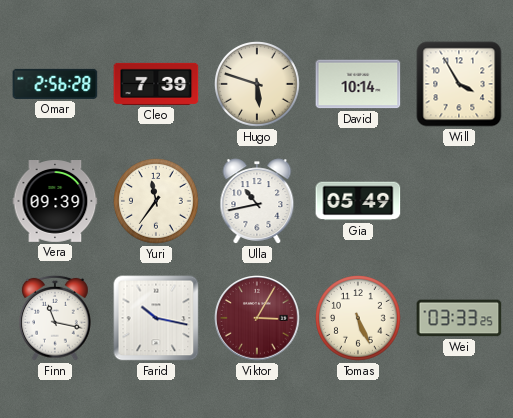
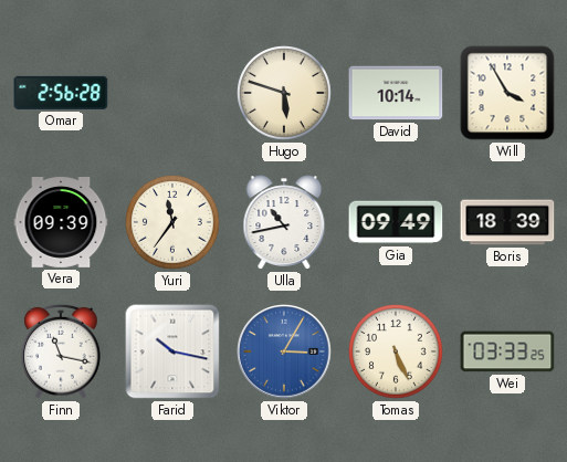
Cleo: 7:39 -> none (156, 84)
Gia: 05:49 -> 09:49 (396, 222)
Boris: none -> 18:39 (507, 222)
Viktor dial: burgundy -> blue (284, 351)
